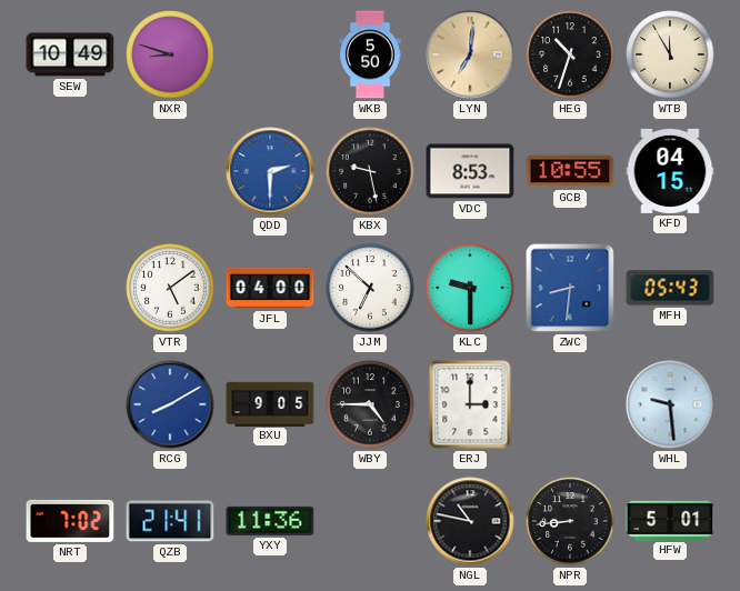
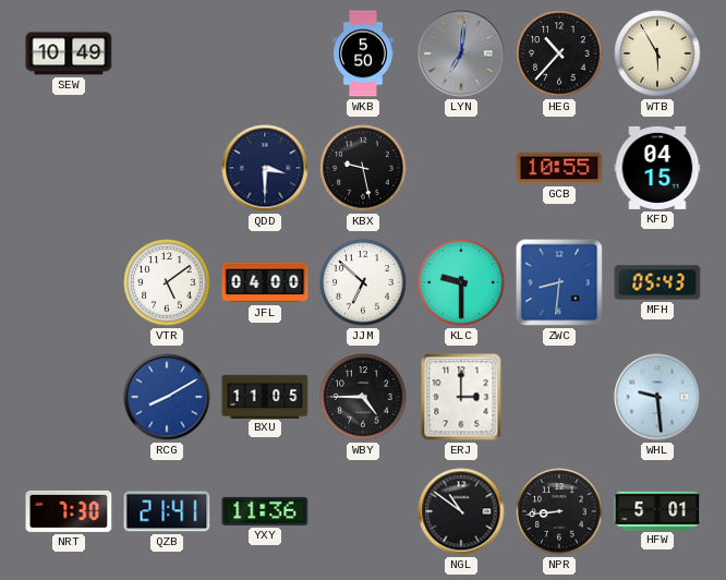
NXR: 8:48 -> none (170, 54)
LYN dial: champagne -> grey (461, 53)
HEG: 10:33 -> 10:37 (559, 53)
WTB: 11:55 -> 5:55 (657, 53)
QDD: 2:30 -> 3:30 (265, 168)
QDD dial: blue -> navy (265, 168)
VDC: 8:53 -> none (470, 171)
BXU: 9:05 -> 11:05 (265, 396)
NRT: 7:02 -> 7:30 (69, 511)
NGL: 10:47 -> 10:51 (461, 511)
